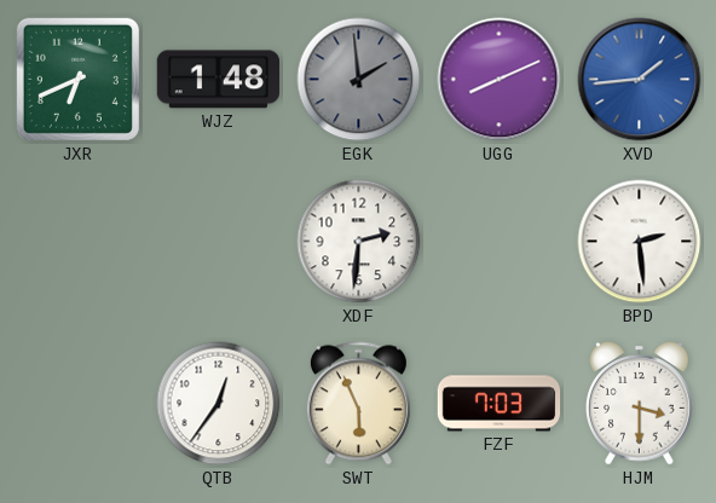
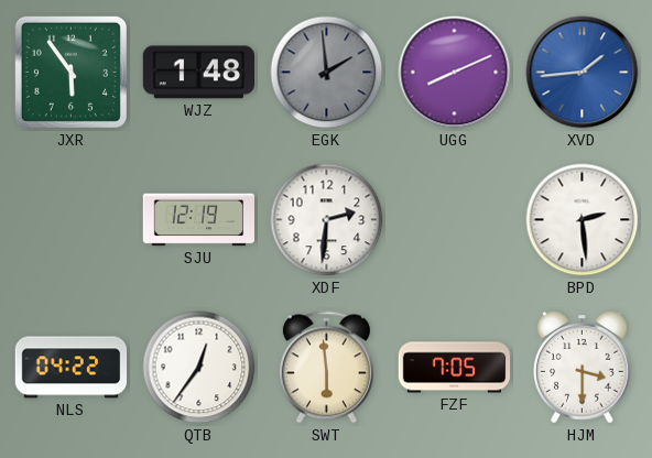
JXR: 6:41 -> 5:54 (70, 72)
SJU: none -> 12:19 (198, 220)
NLS: none -> 04:22 (72, 368)
SWT: 5:56 -> 5:59 (326, 368)
FZF: 7:03 -> 7:05 (455, 368)
